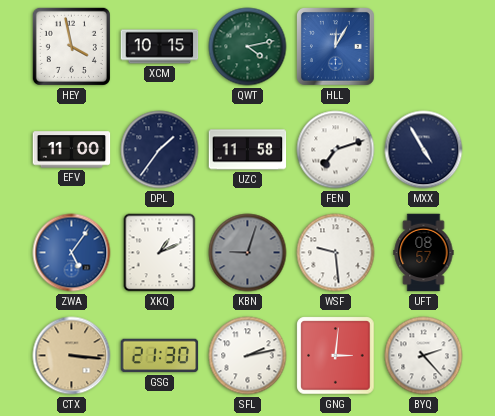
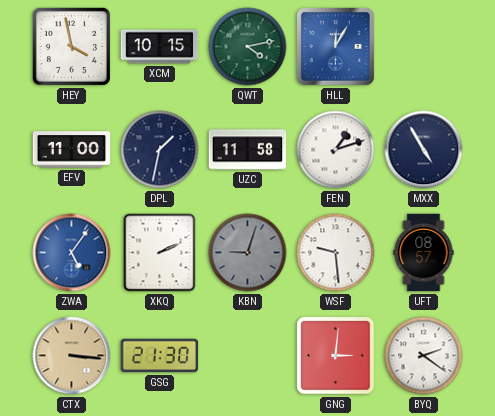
DPL: 1:36 -> 1:32 (160, 150)
FEN: 7:12 -> 1:12 (336, 150)
XKQ: 1:11 -> 2:11 (160, 253)
SFL: 2:13 -> none (248, 356)
BYQ: 2:23 -> 2:21 (424, 356)
